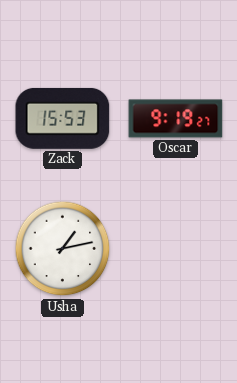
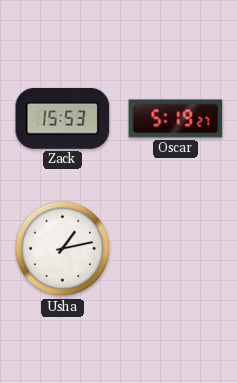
Oscar: 9:19 -> 5:19 (176, 119)
